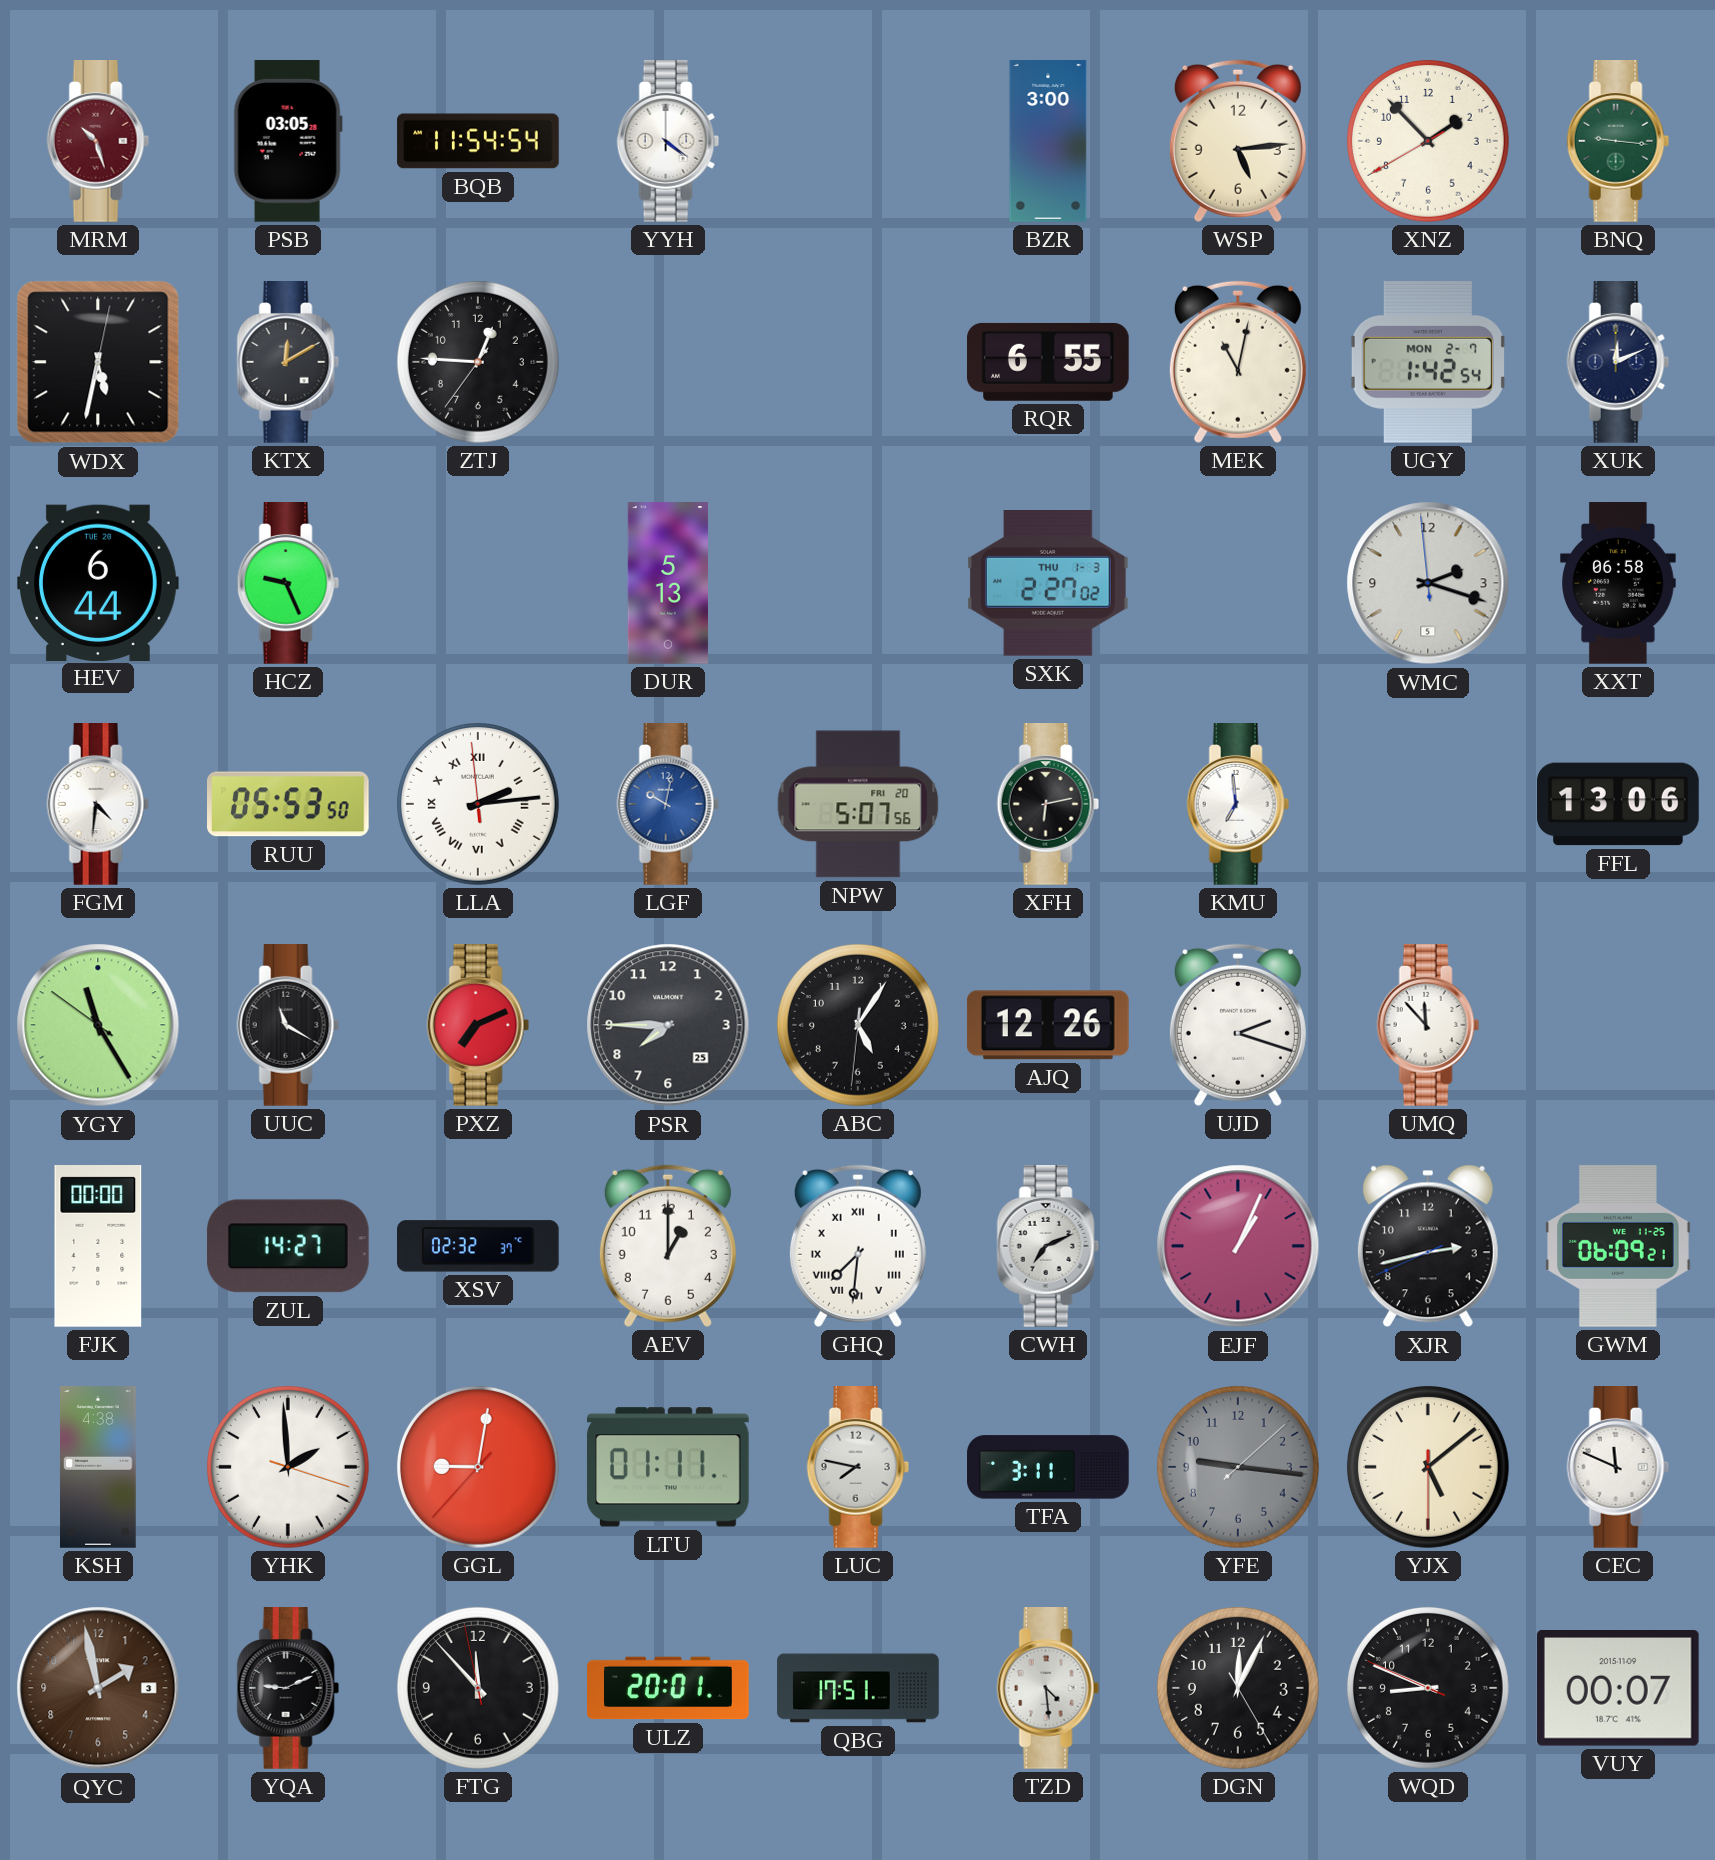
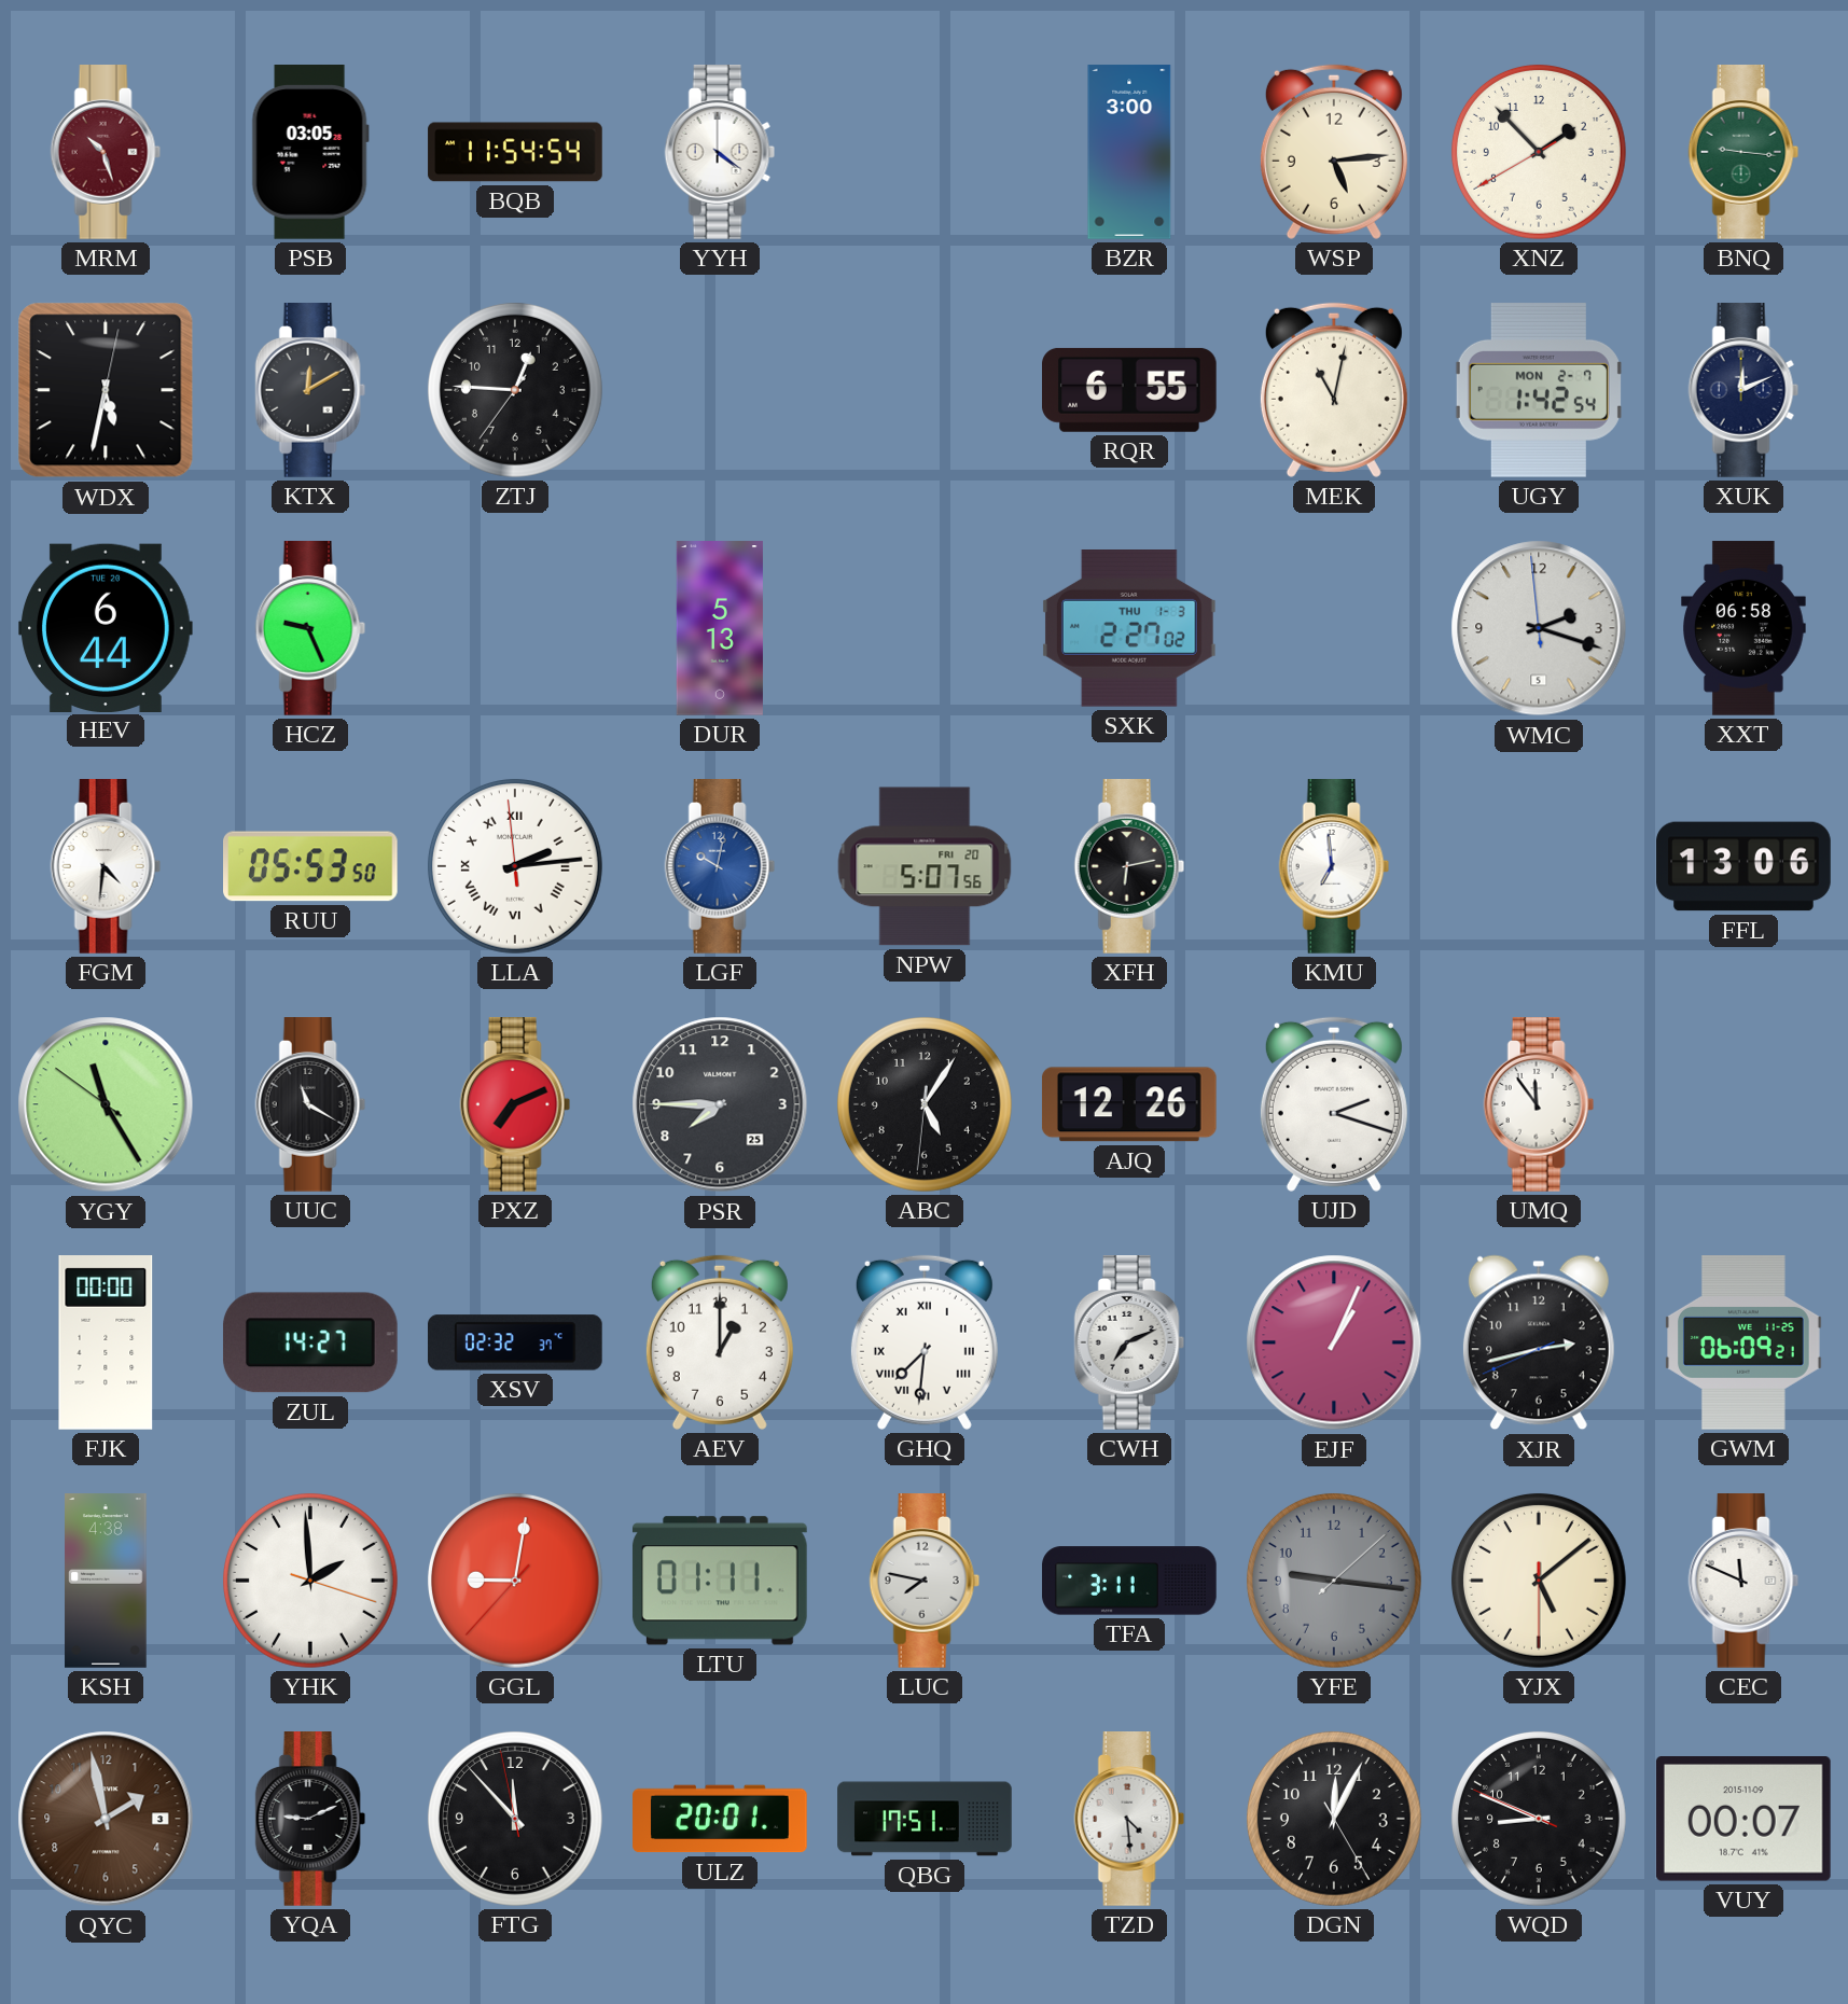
UMQ: 11:53 -> 11:54 (1539, 1105)
